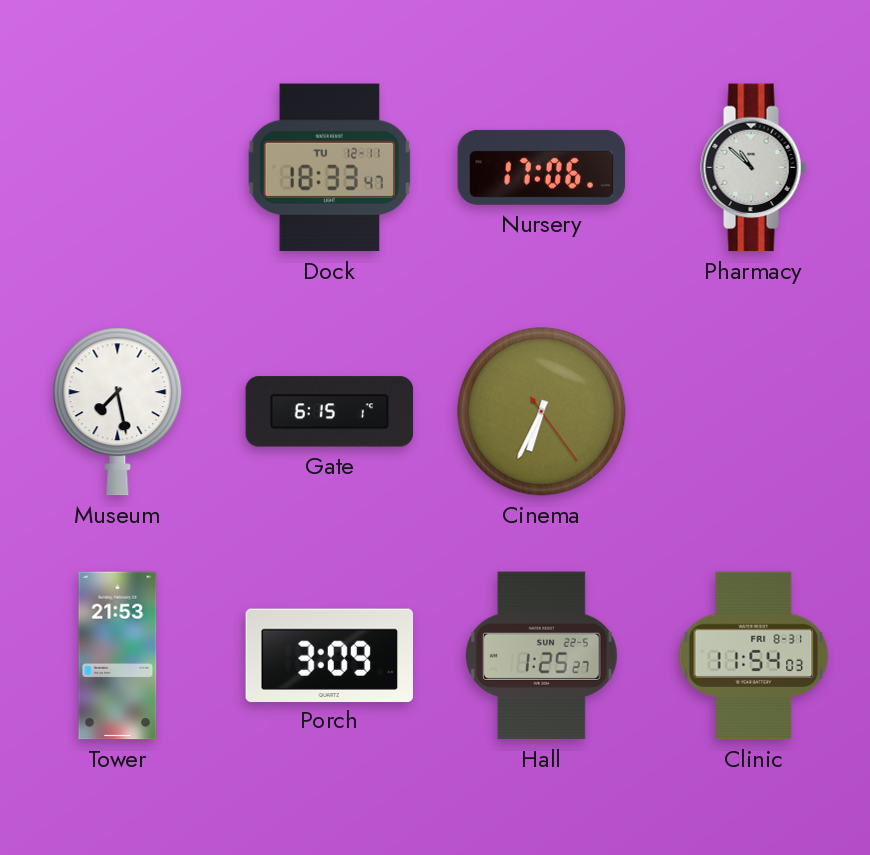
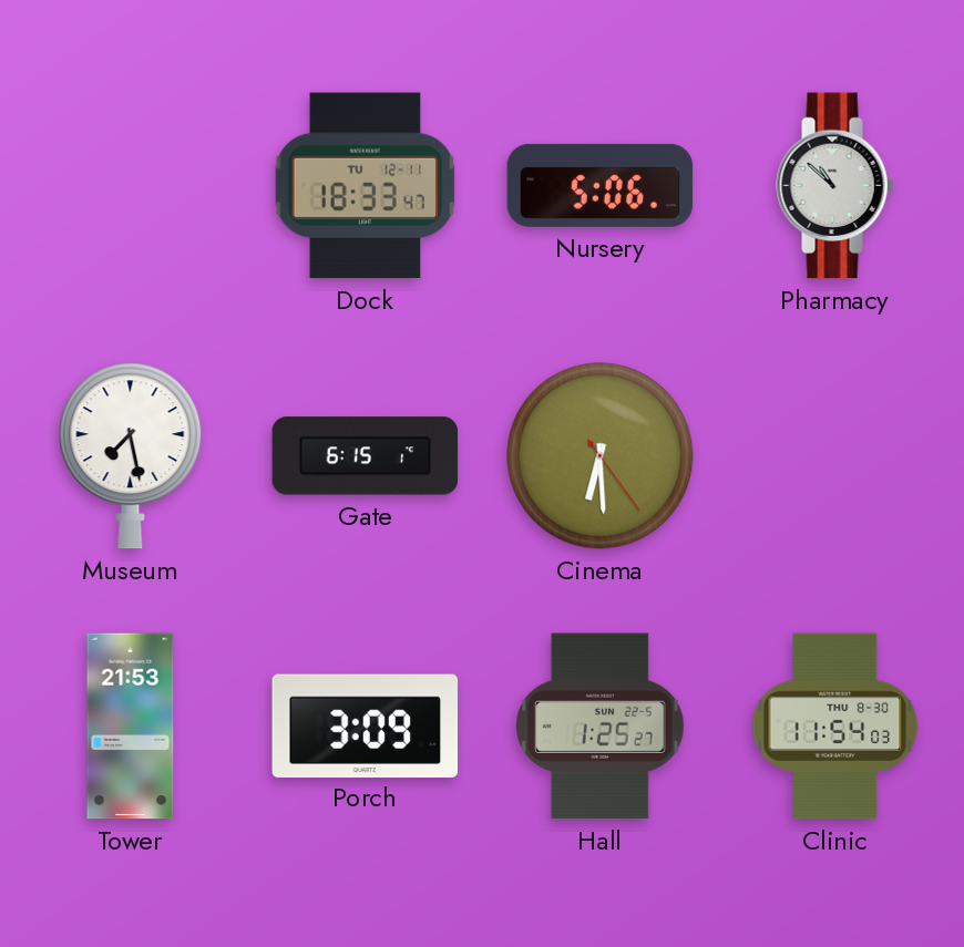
Nursery: 17:06 -> 5:06 (601, 185)
Cinema: 6:34 -> 6:29 (601, 456)
Clinic date: FRI 8-31 -> THU 8-30 (835, 727)
